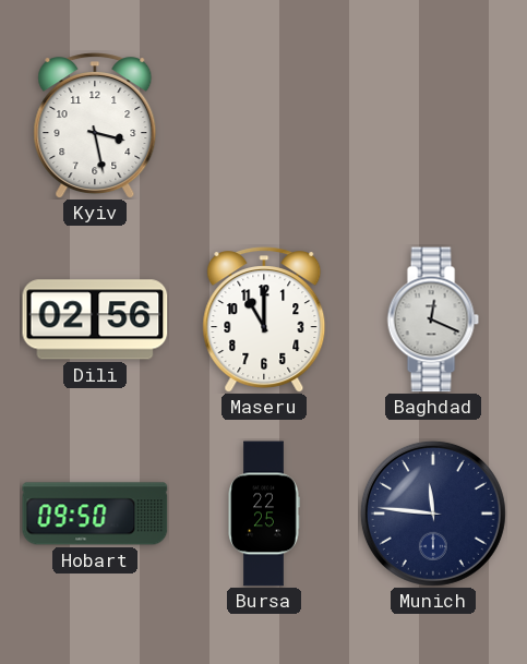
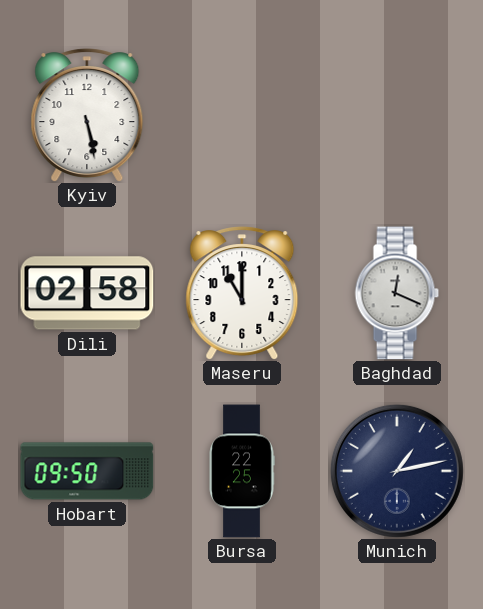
Kyiv: 3:28 -> 5:28 (87, 115)
Dili: 02:56 -> 02:58 (87, 293)
Munich: 11:46 -> 1:13 (397, 471)
